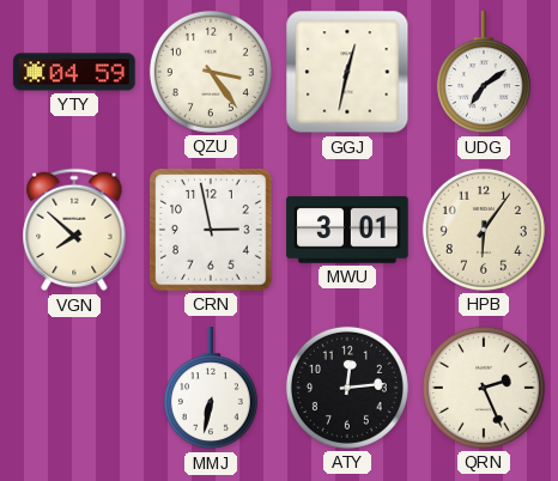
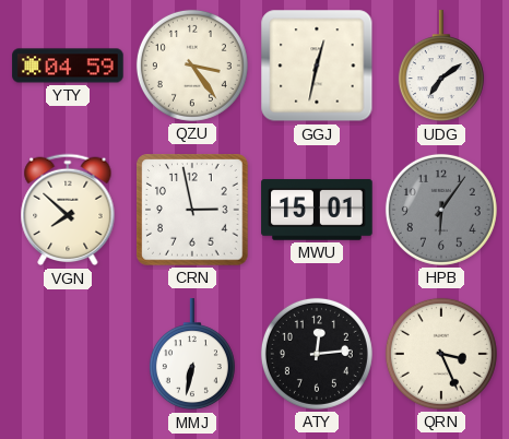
MWU: 3:01 -> 15:01 (317, 210)
HPB dial: cream -> grey (441, 210)
QRN: 2:26 -> 3:26 (441, 354)
